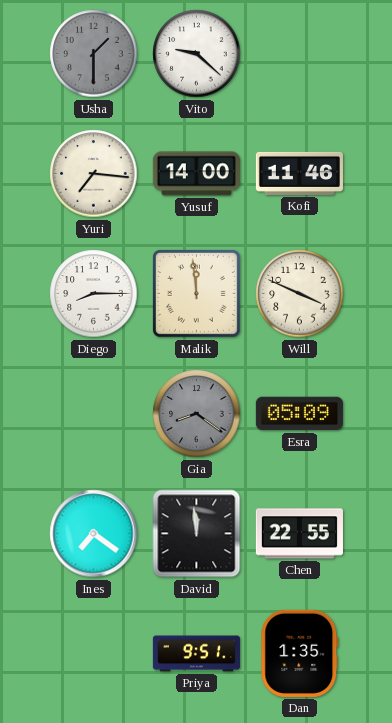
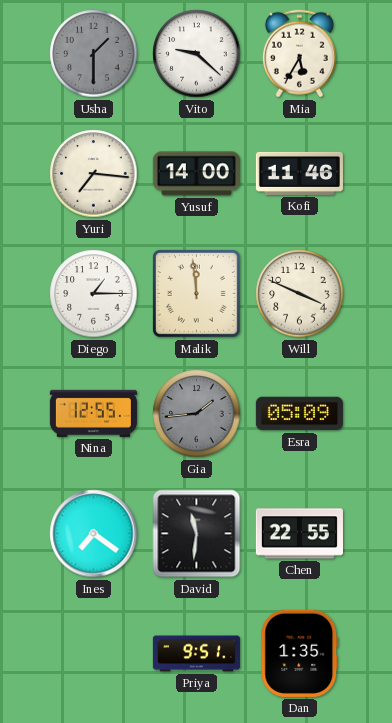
Mia: none -> 5:35 (299, 54)
Diego: 8:15 -> 1:15 (94, 294)
Nina: none -> 12:55 (93, 413)
Gia: 8:21 -> 1:44 (197, 414)
David: 11:59 -> 11:31 (197, 534)
